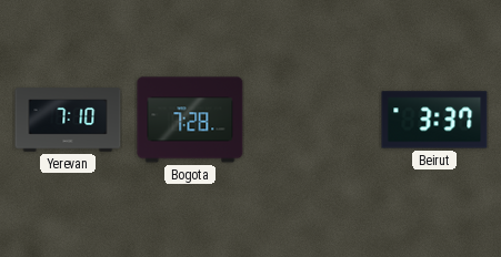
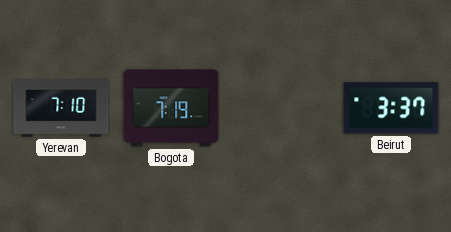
Bogota: 7:28 -> 7:19 (171, 108)
